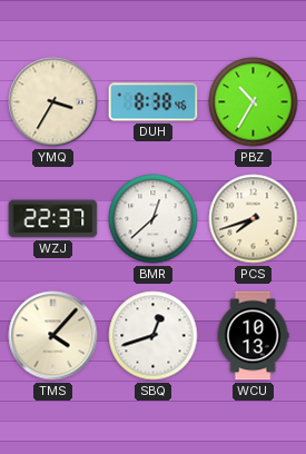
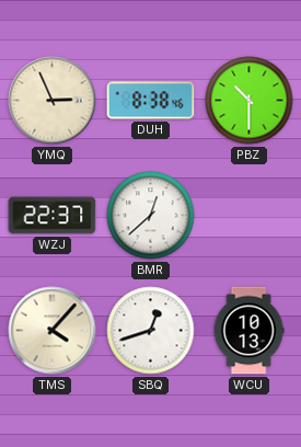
YMQ: 3:35 -> 2:56 (53, 101)
PBZ: 10:35 -> 10:30 (250, 101)
PCS: 7:42 -> none (254, 219)
